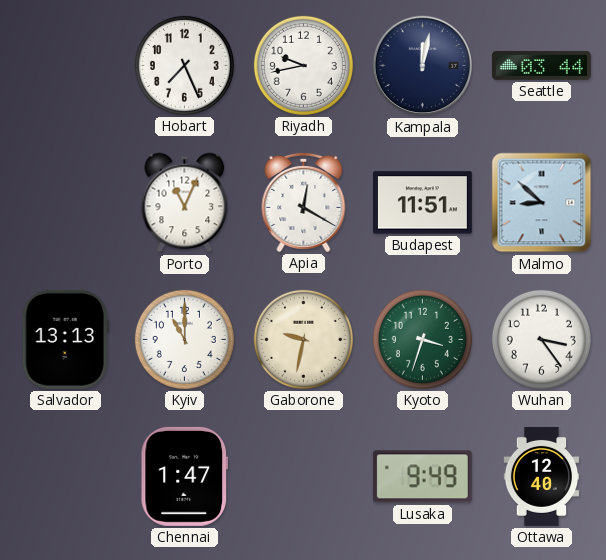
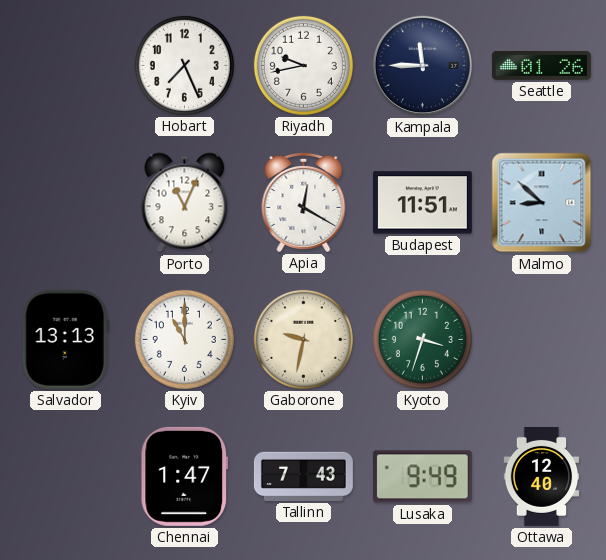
Kampala: 12:02 -> 11:45 (423, 66)
Seattle: 03:44 -> 01:26 (541, 65)
Wuhan: 3:24 -> none (541, 339)
Tallinn: none -> 7:43 (303, 476)
